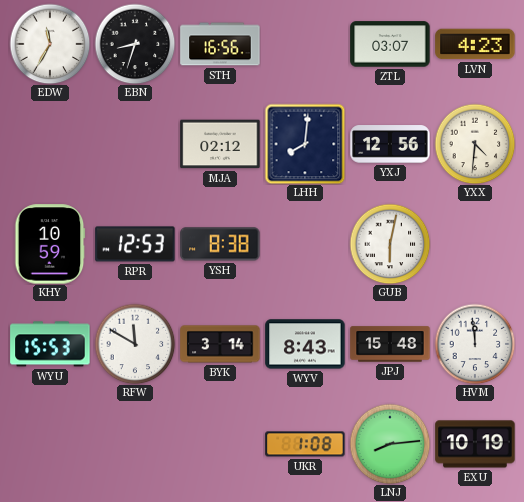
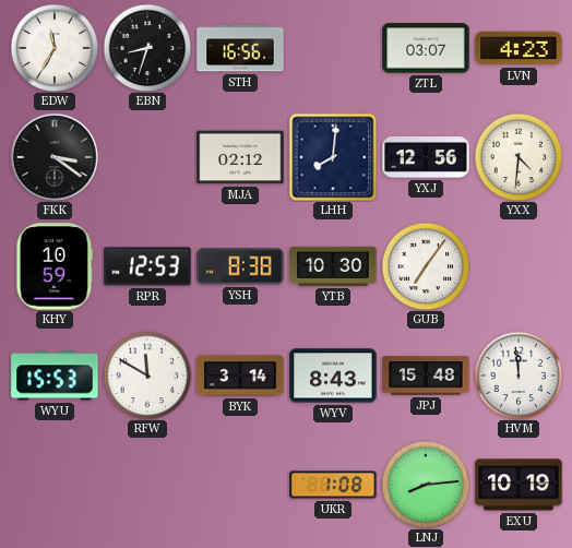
FKK: none -> 3:21 (55, 157)
YTB: none -> 10:30 (333, 266)
GUB: 6:02 -> 7:06 (426, 266)
